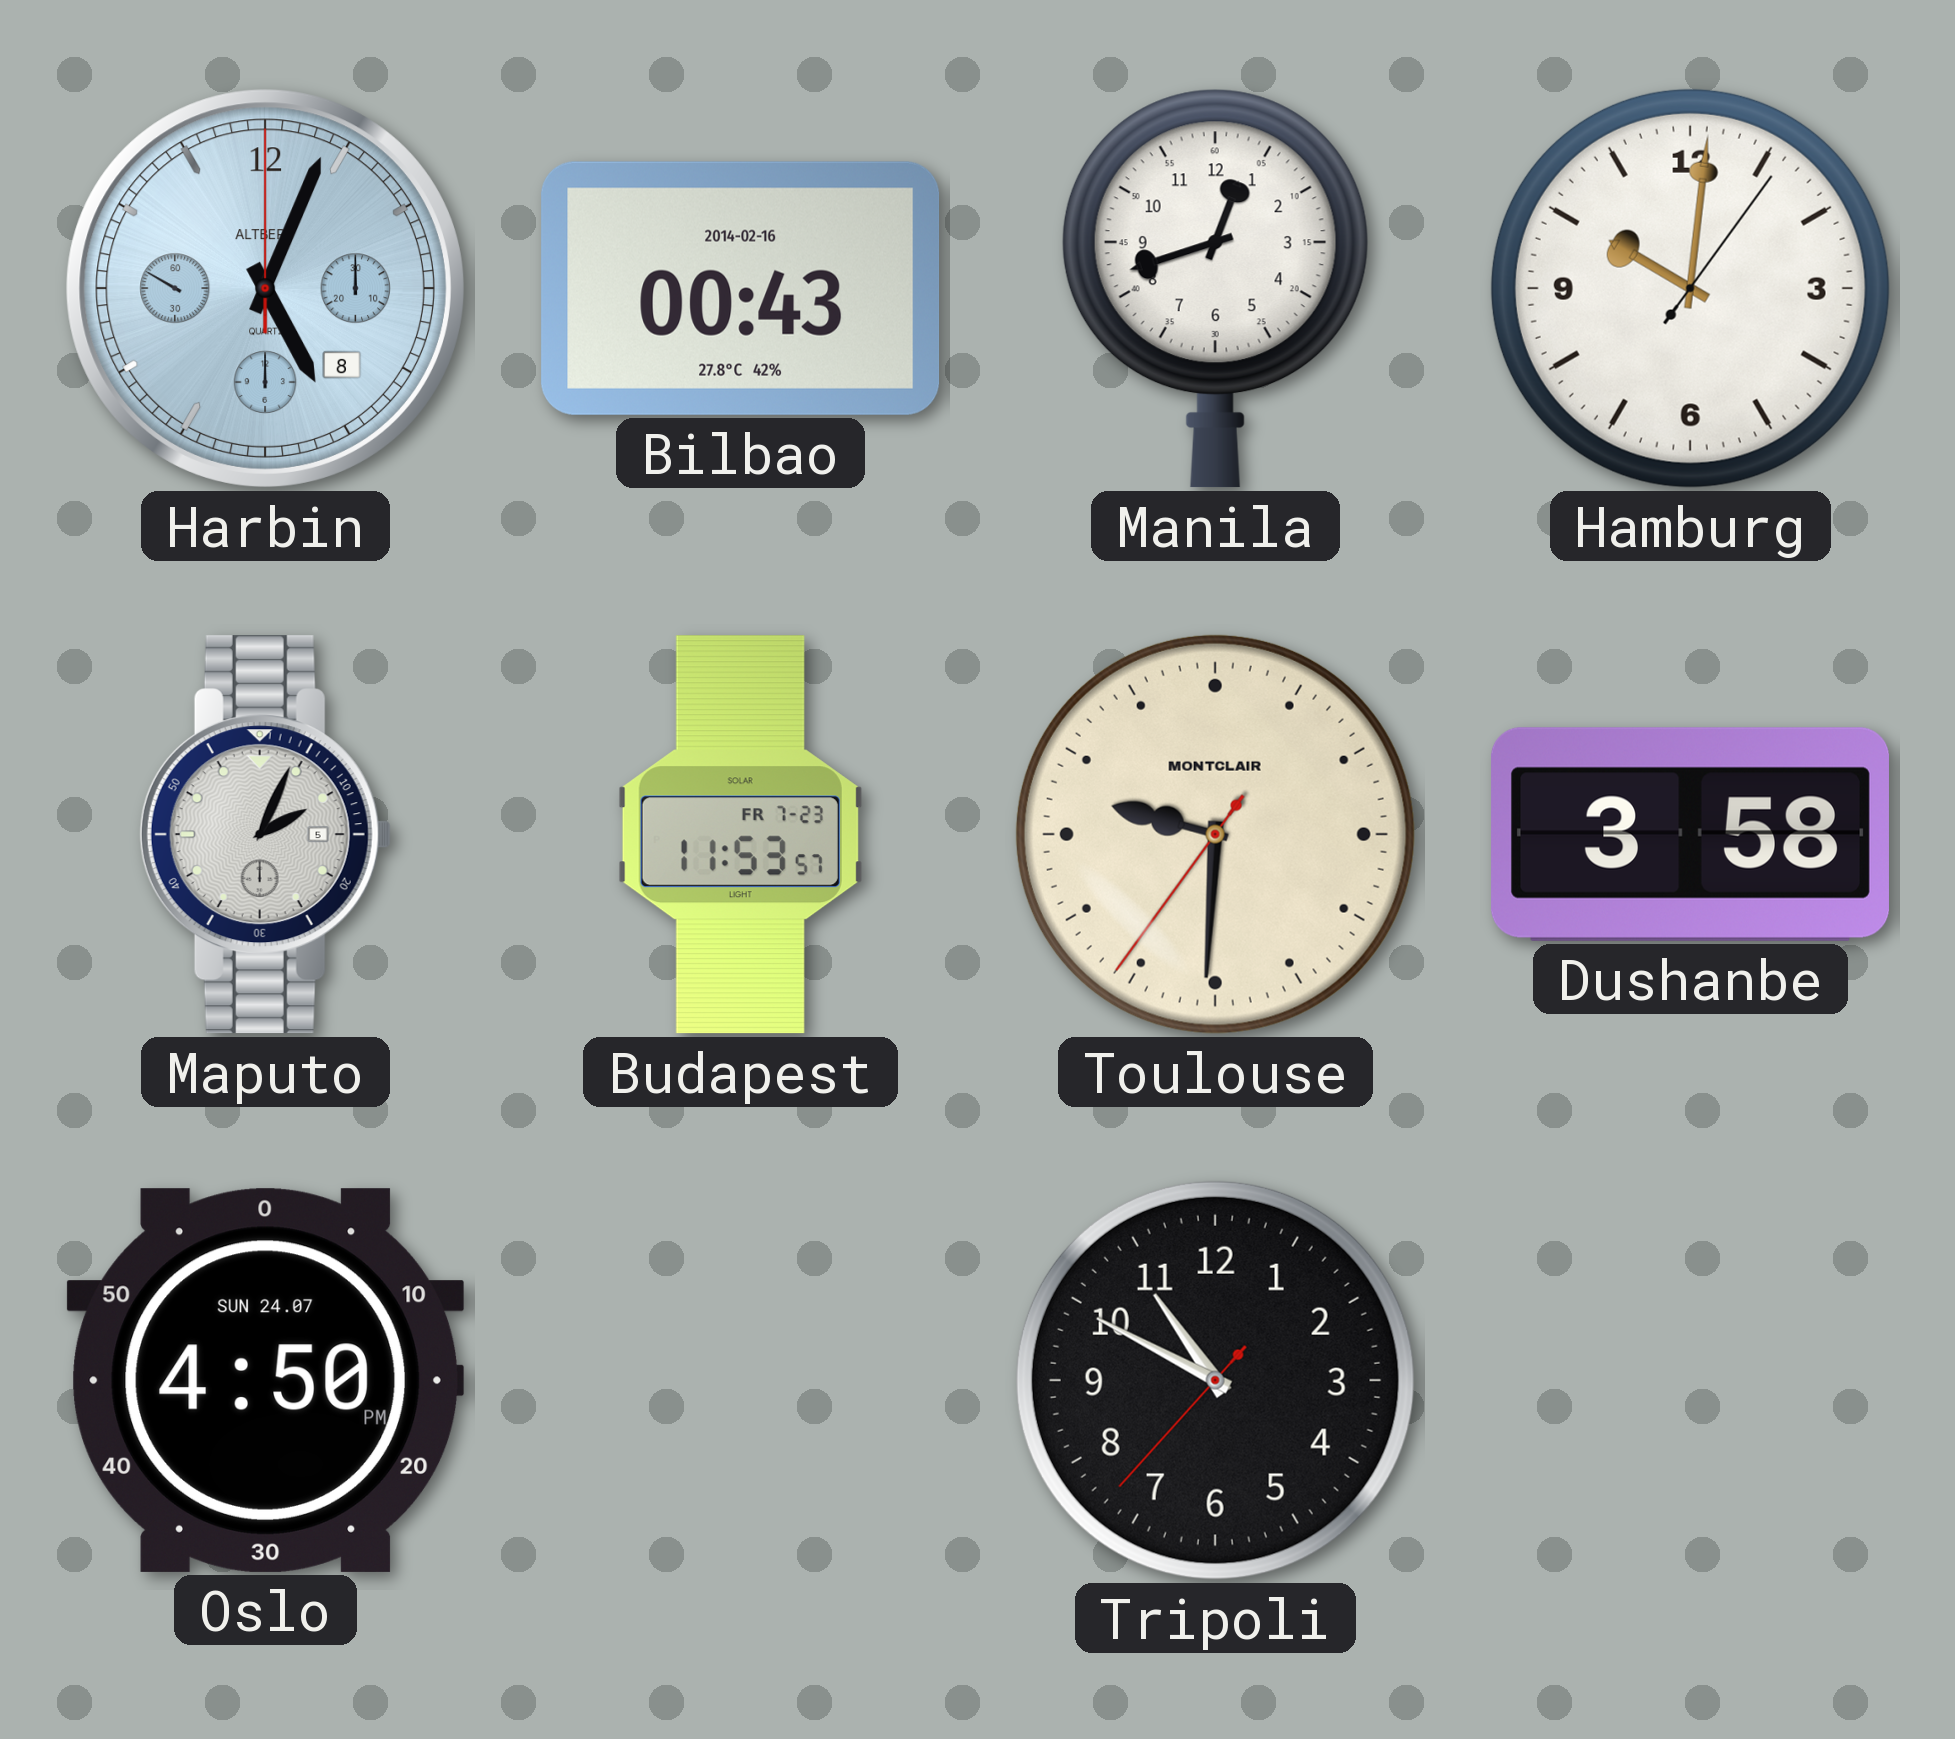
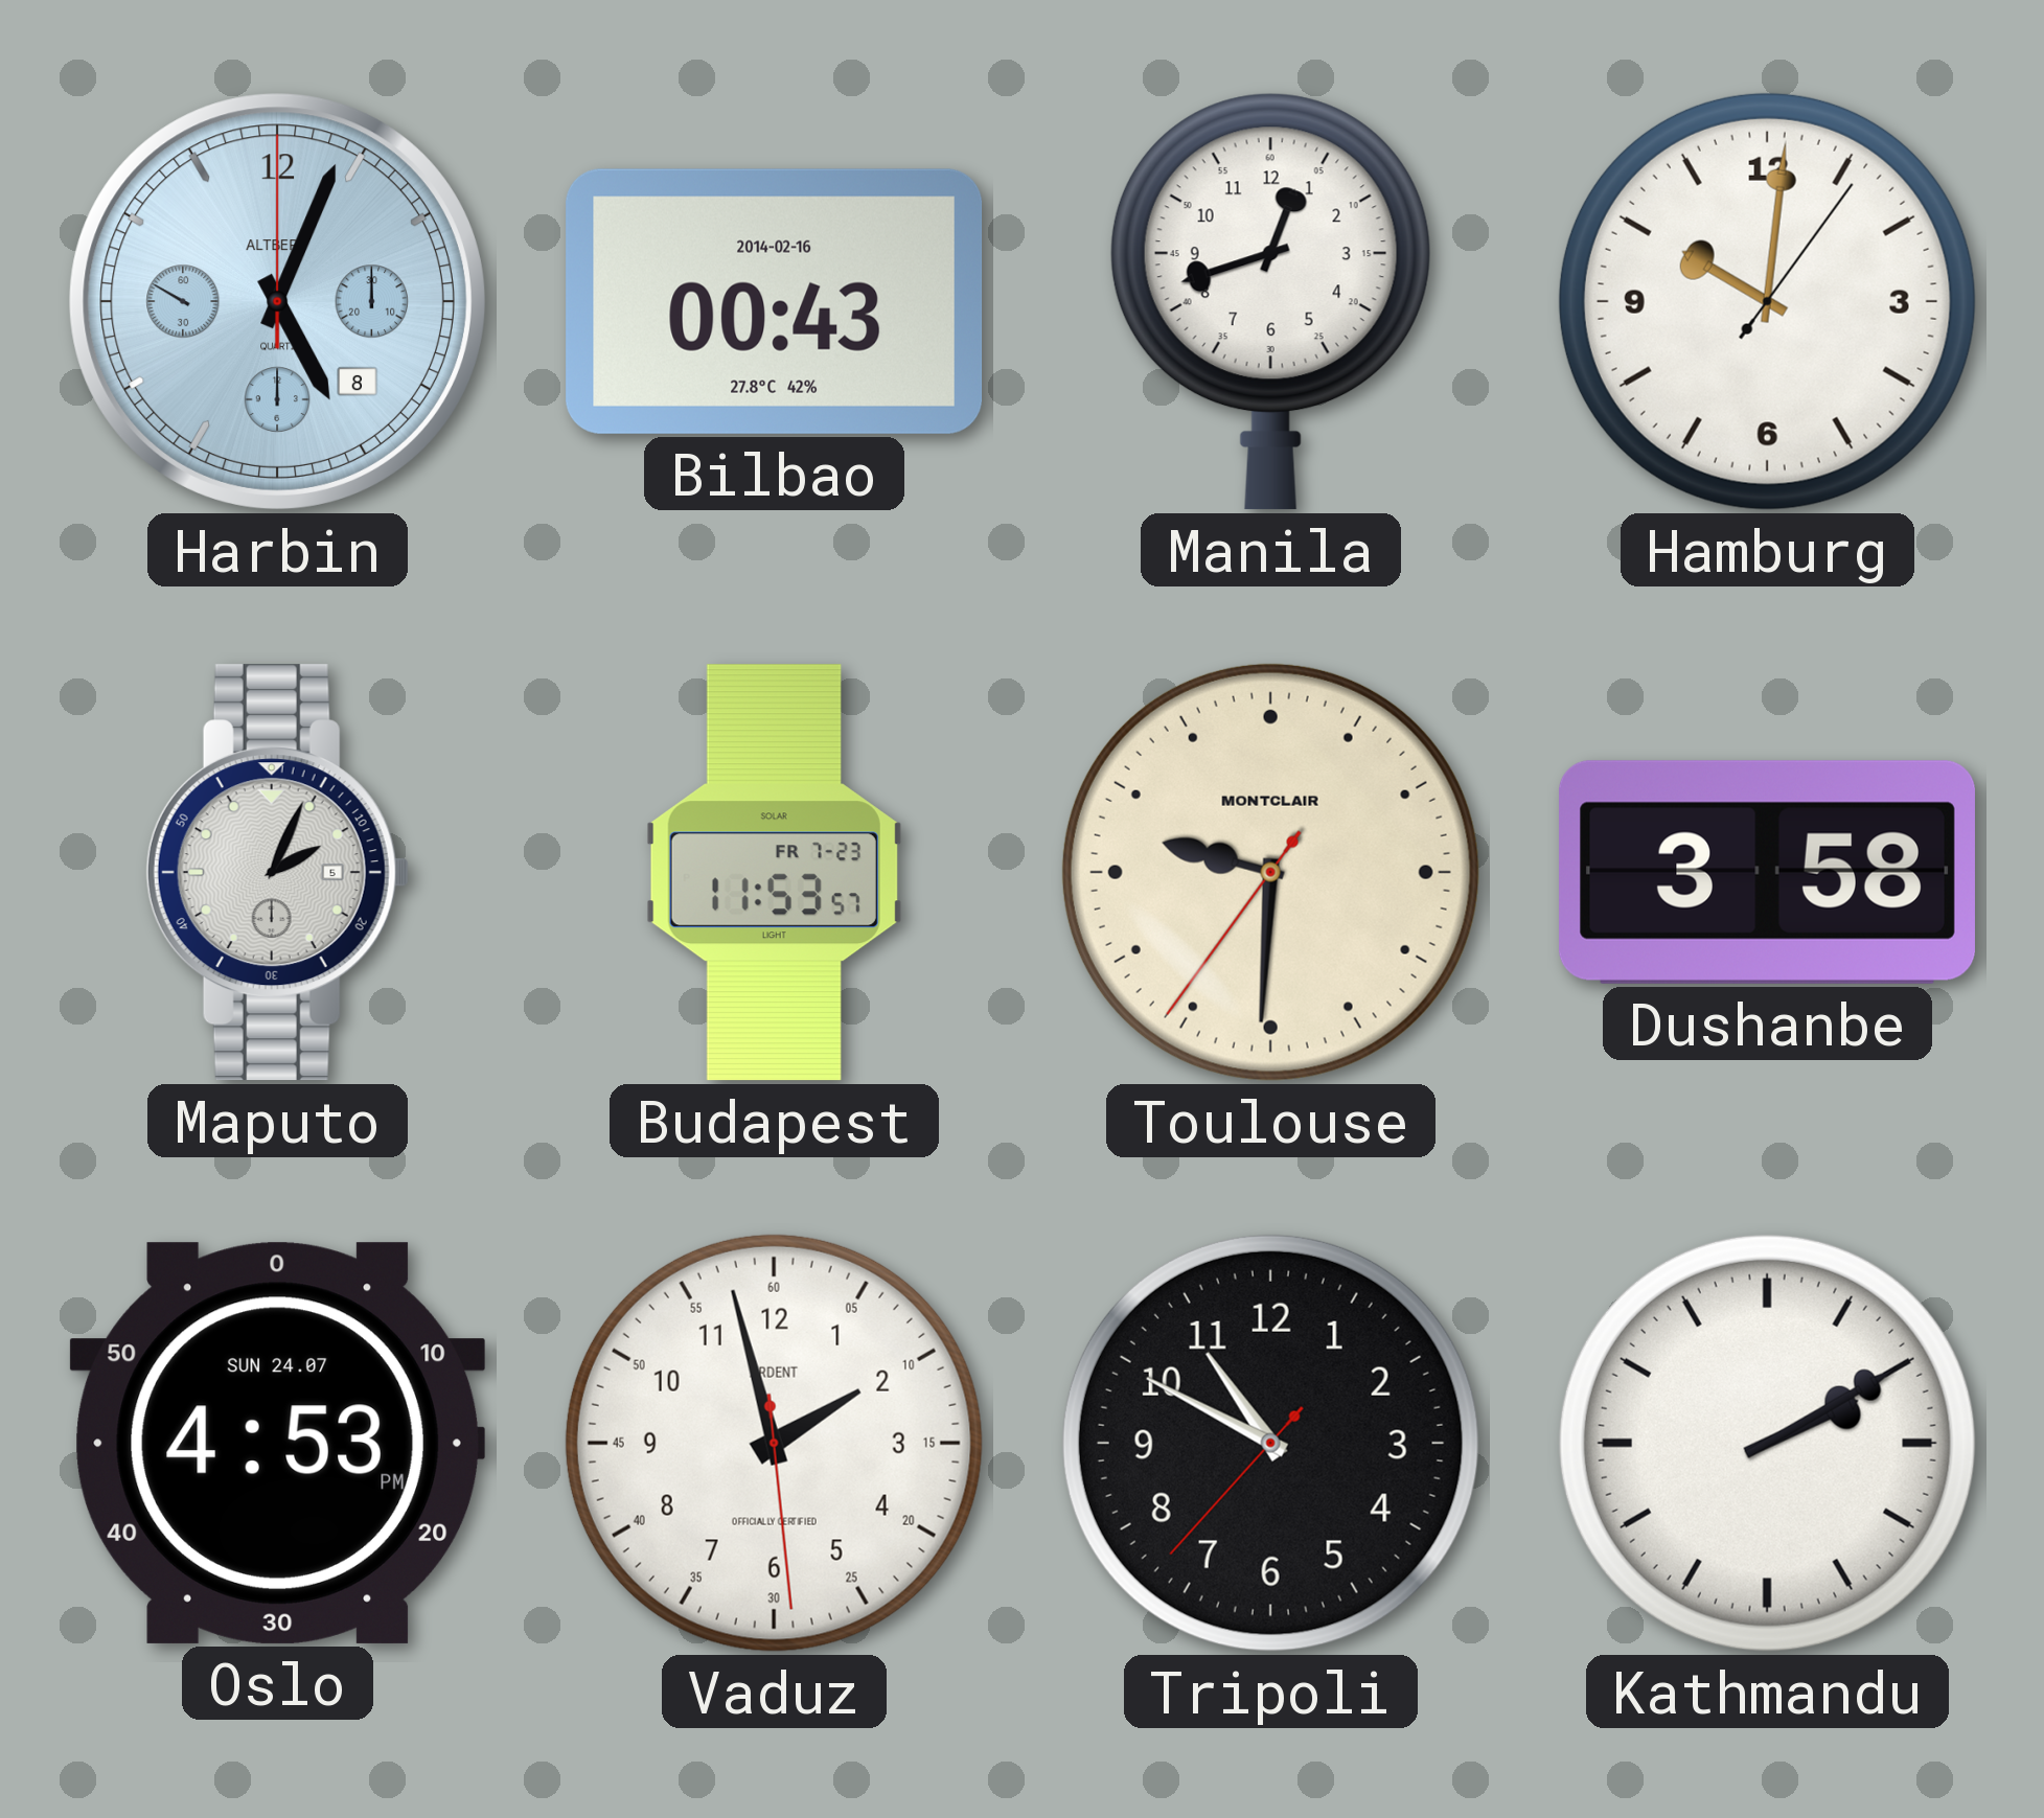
Oslo: 4:50 -> 4:53 (278, 1443)
Vaduz: none -> 1:57 (774, 1443)
Kathmandu: none -> 2:10 (1767, 1443)
